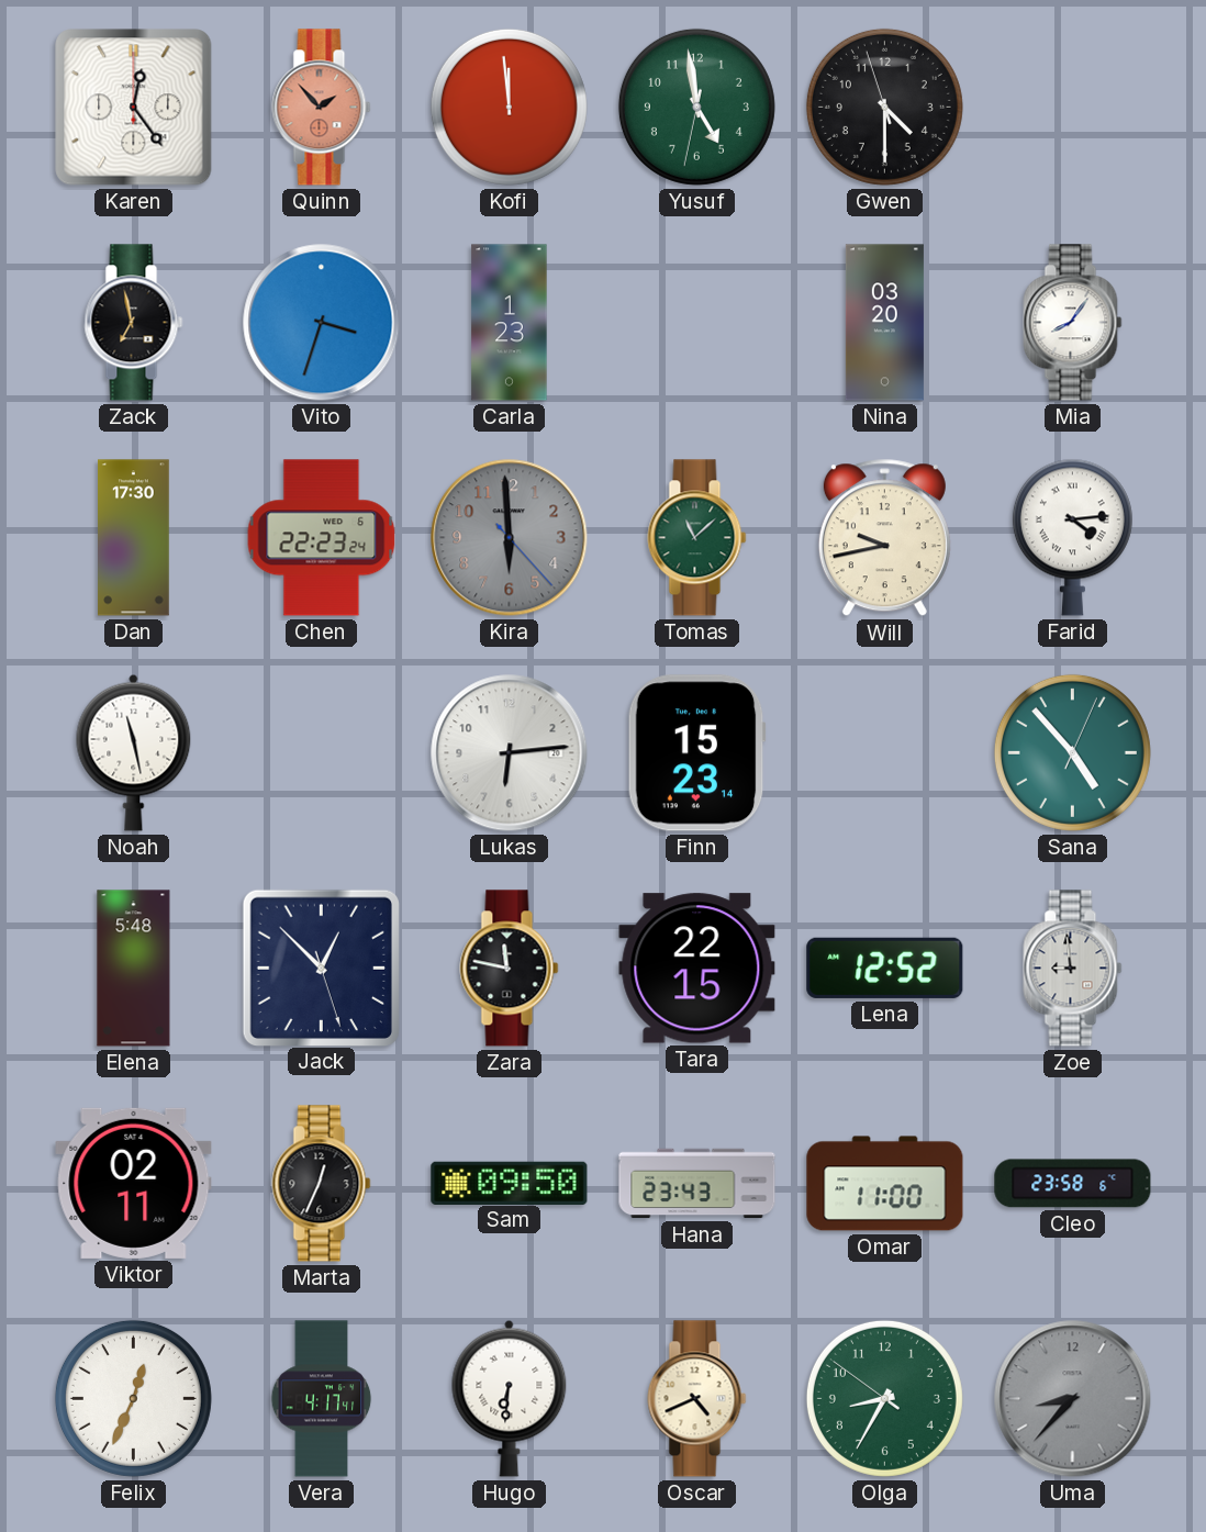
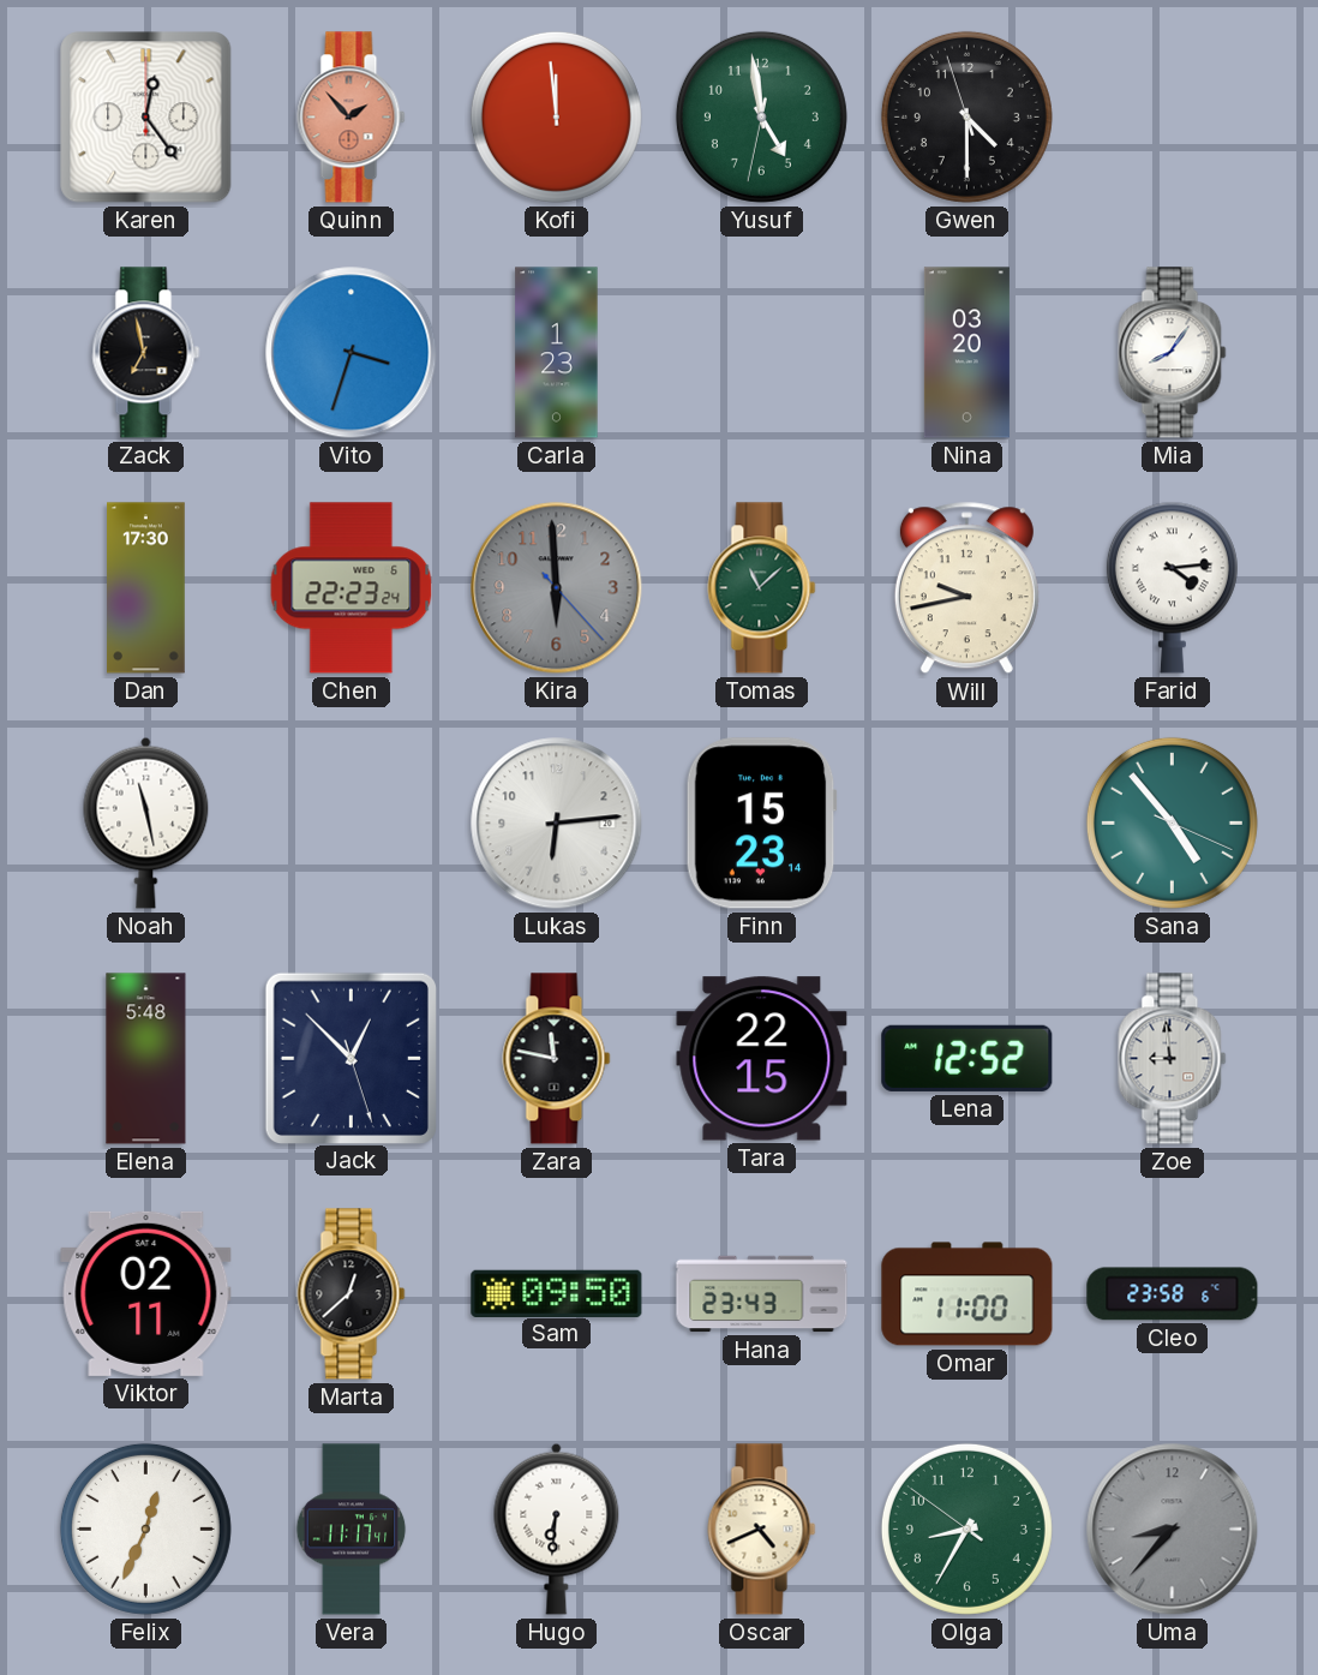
Sana: 4:53:04 -> 4:53:19 (1172, 822)
Marta: 12:34 -> 12:38 (352, 1294)
Vera: 4:17 -> 11:17 (352, 1530)
